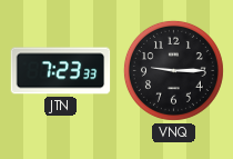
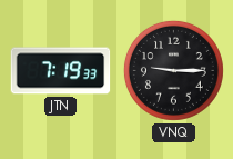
JTN: 7:23 -> 7:19 (61, 71)
